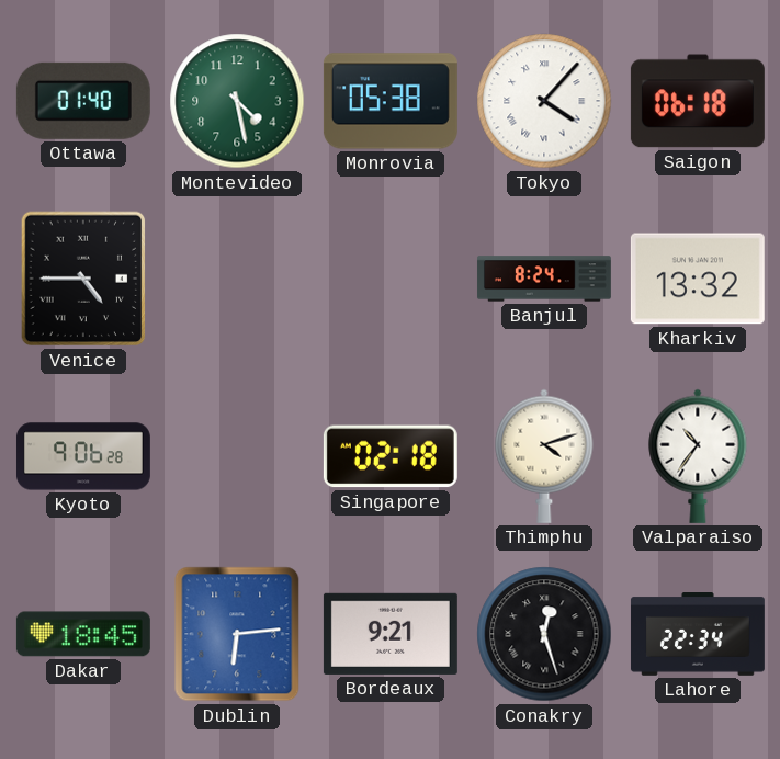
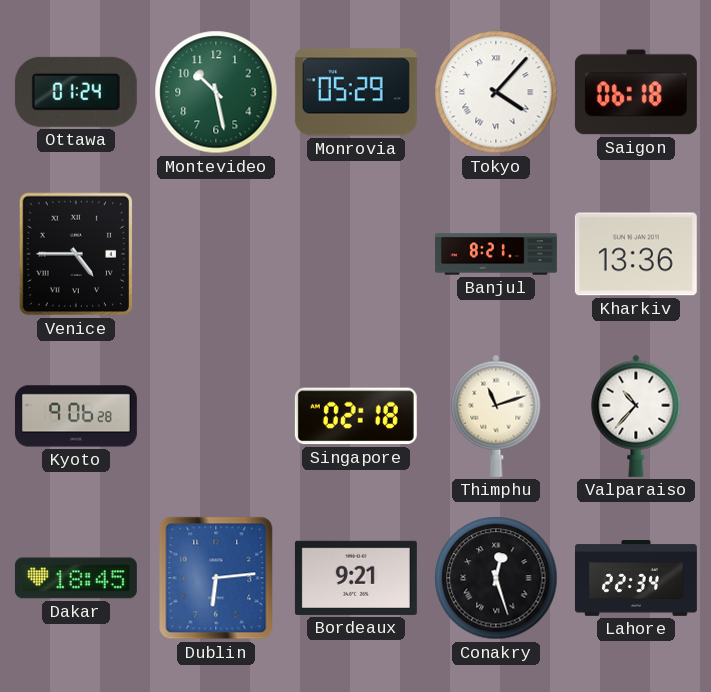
Ottawa: 01:40 -> 01:24 (76, 92)
Montevideo: 4:28 -> 10:28 (216, 92)
Monrovia: 05:38 -> 05:29 (356, 92)
Banjul: 8:24 -> 8:21 (496, 254)
Kharkiv: 13:32 -> 13:36 (636, 254)
Thimphu: 4:12 -> 11:12 (496, 416)
Valparaiso: 10:36 -> 10:37 (636, 416)
